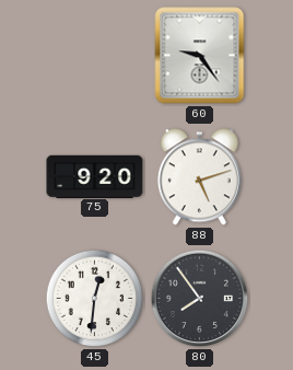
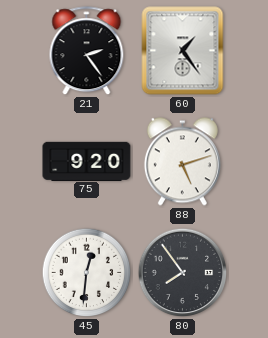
21: none -> 2:24 (87, 51)
60: 9:24 -> 1:24 (183, 51)
